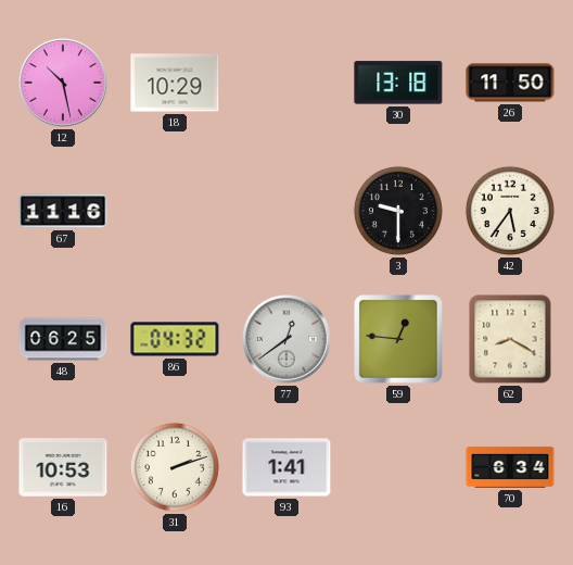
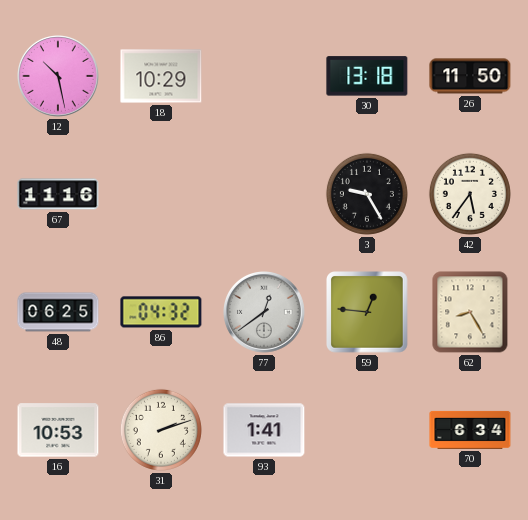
3: 9:30 -> 9:25 (367, 194)
62: 8:20 -> 8:25 (470, 312)
